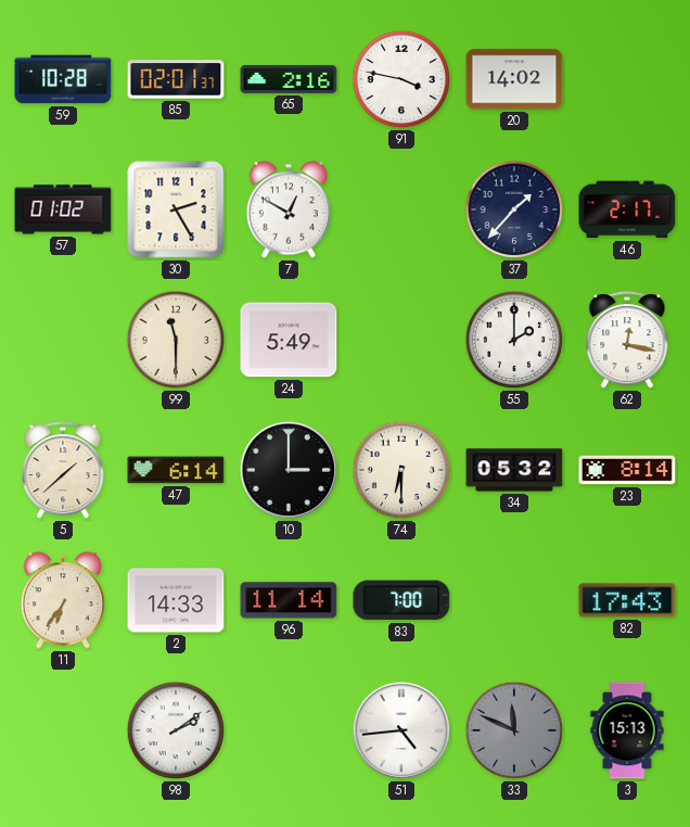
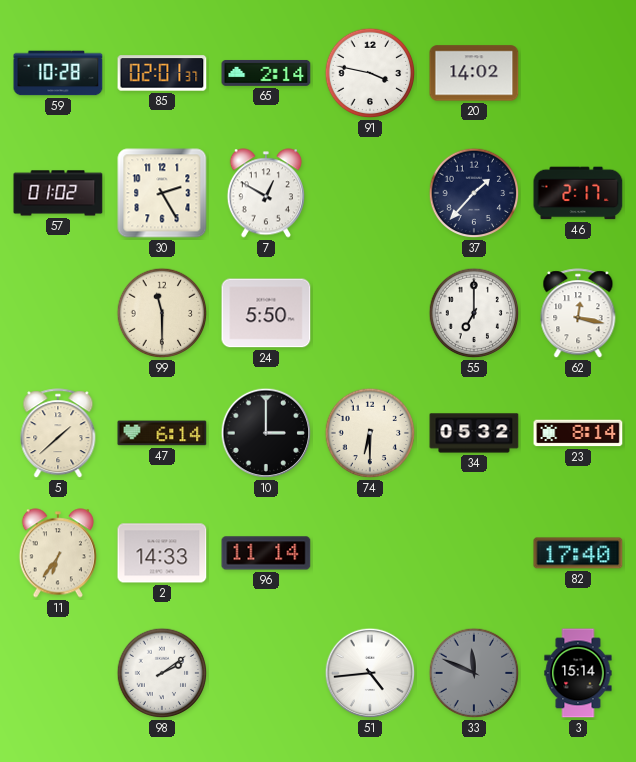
65: 2:16 -> 2:14 (266, 73)
24: 5:49 -> 5:50 (266, 313)
55: 2:00 -> 7:00 (474, 313)
83: 7:00 -> none (401, 600)
82: 17:43 -> 17:40 (578, 553)
3: 15:13 -> 15:14 (578, 673)
